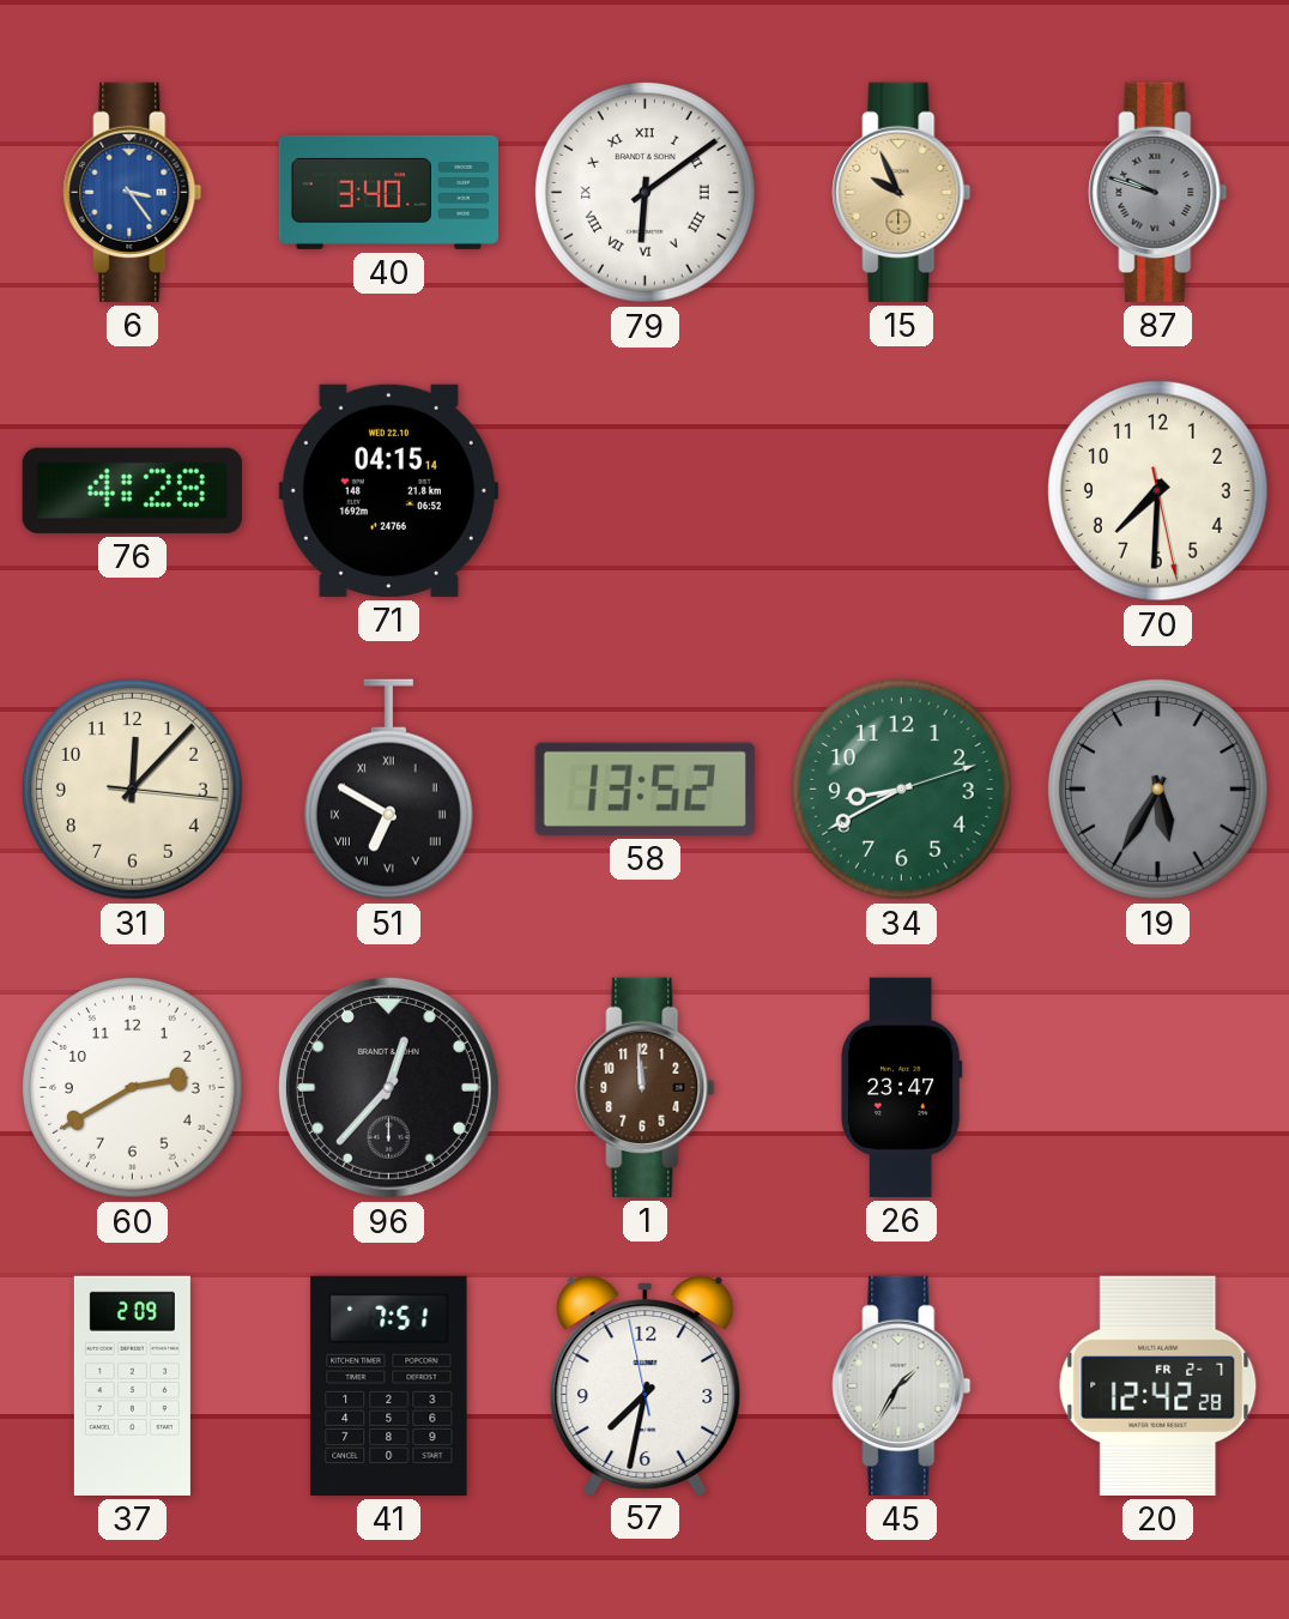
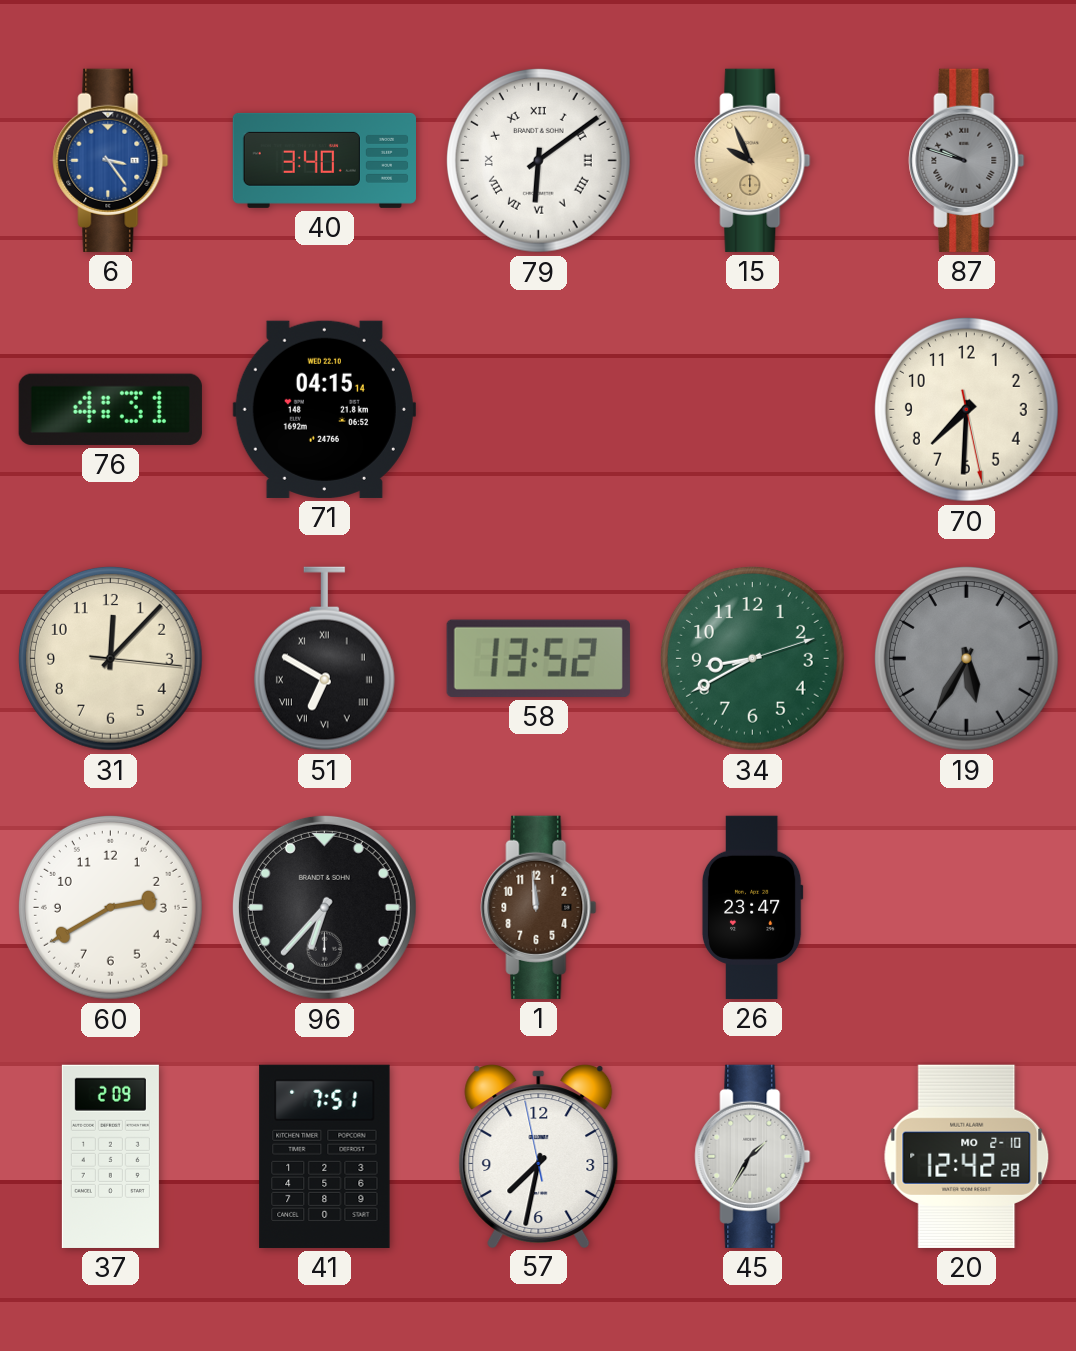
76: 4:28 -> 4:31 (110, 409)
96: 12:37 -> 6:37 (324, 907)
20 date: FR 2-7 -> MO 2-10 (967, 1156)
